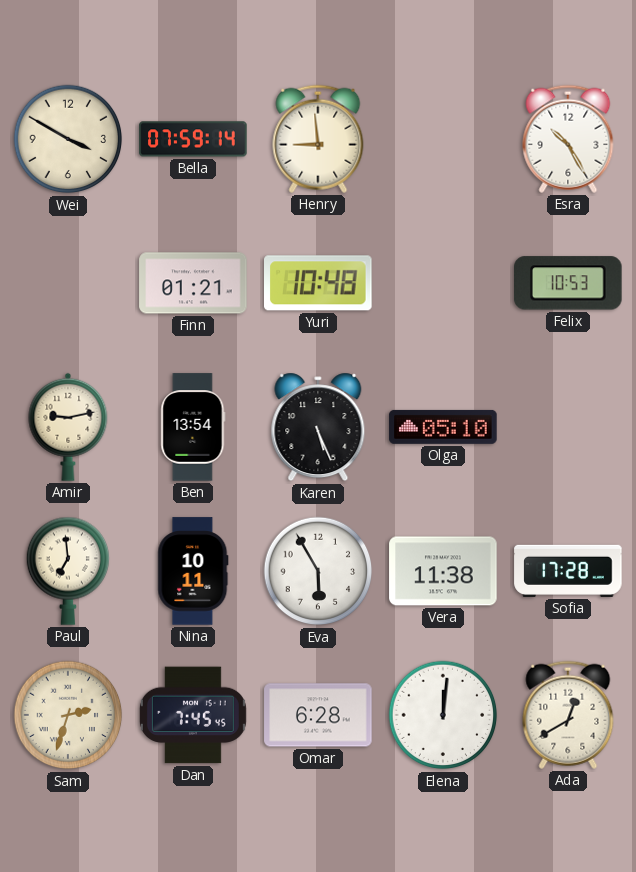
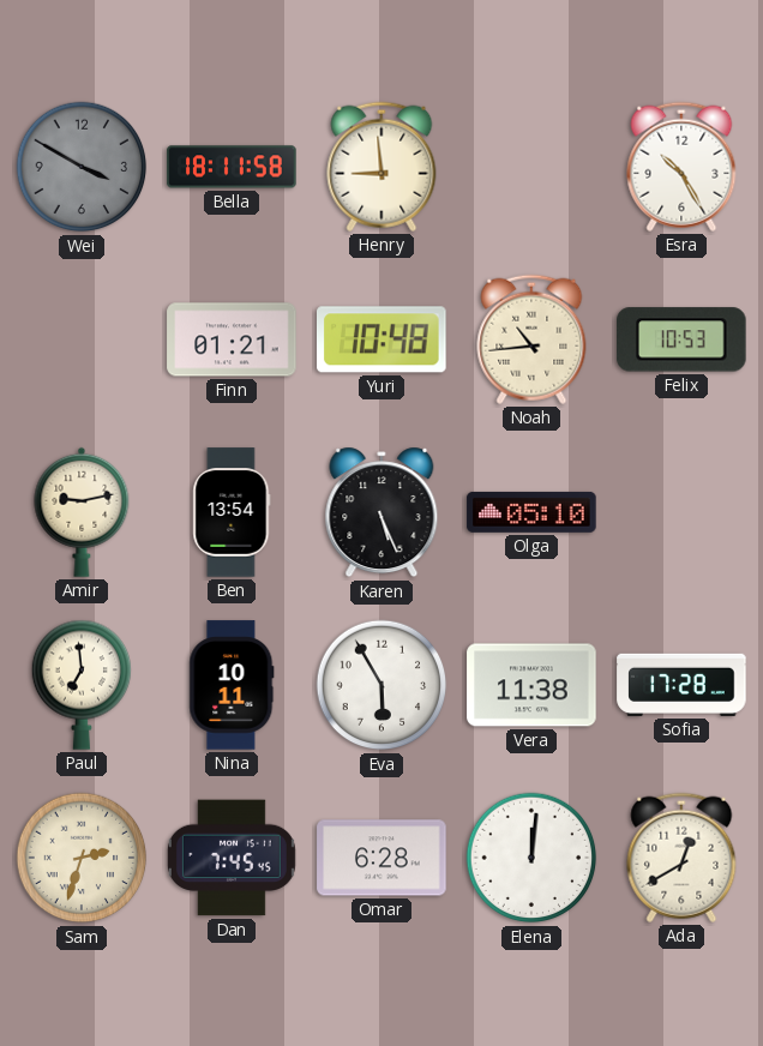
Wei dial: cream -> grey (82, 167)
Bella: 07:59 -> 18:11 (232, 167)
Noah: none -> 10:44 (531, 339)
